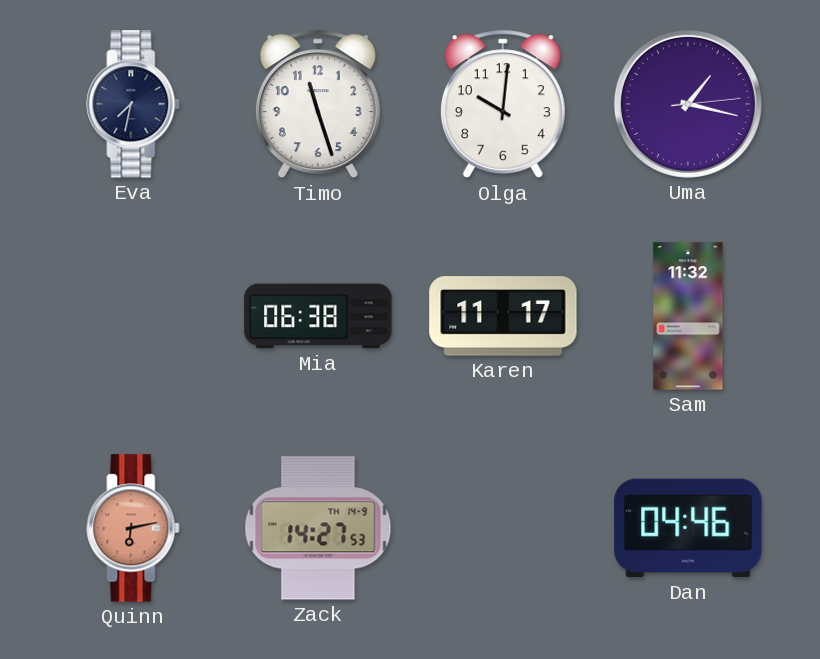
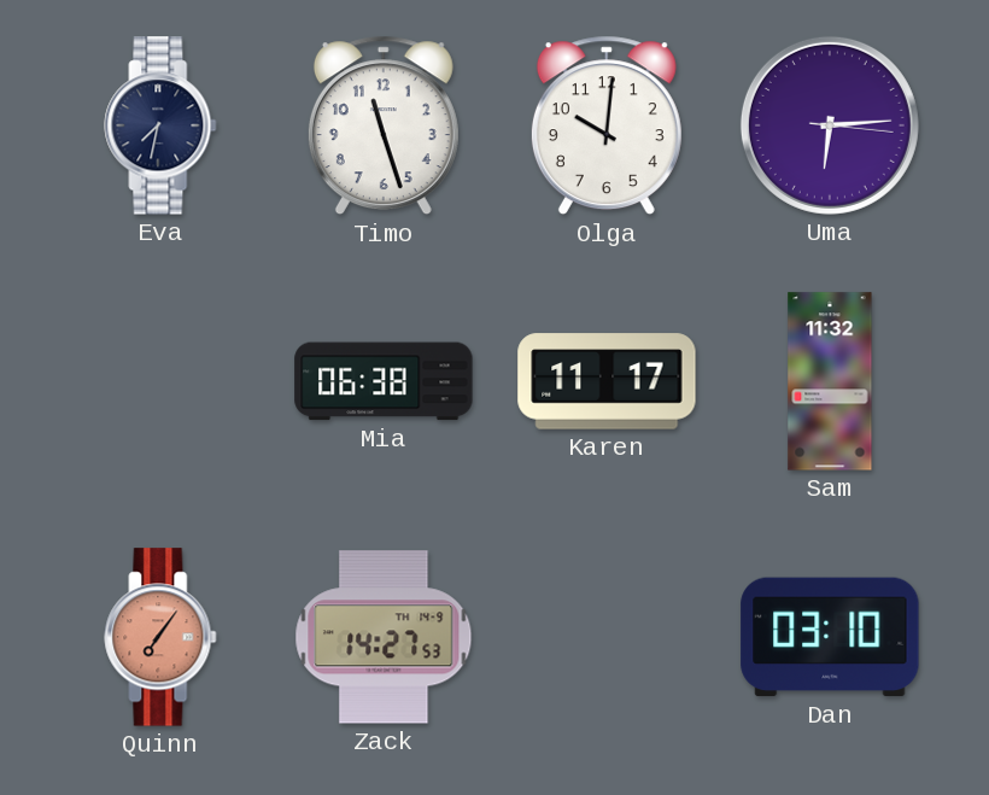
Uma: 1:17 -> 6:14 (830, 125)
Quinn: 6:13 -> 7:06 (160, 637)
Dan: 04:46 -> 03:10 (830, 637)
